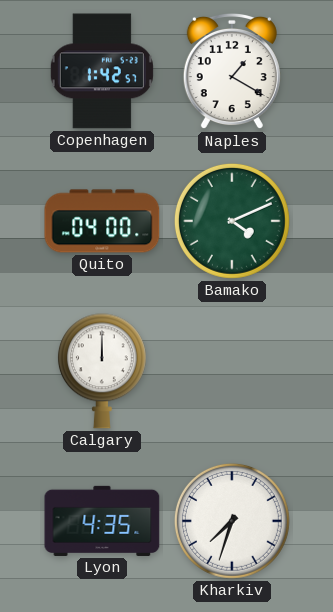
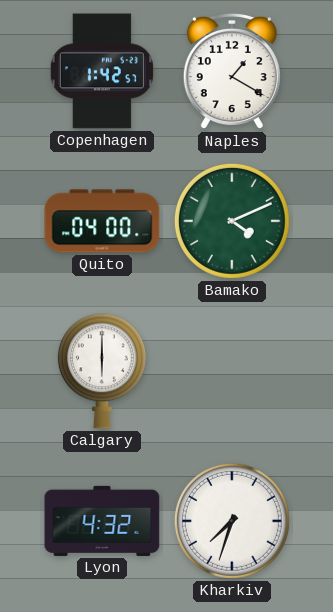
Calgary: 12:00 -> 6:00 (102, 371)
Lyon: 4:35 -> 4:32 (102, 521)
